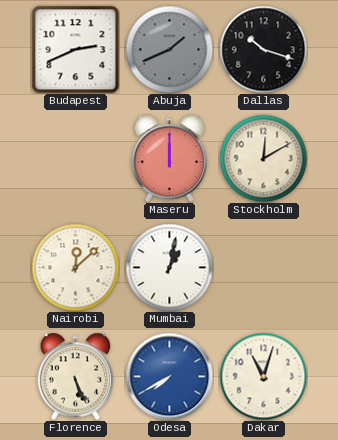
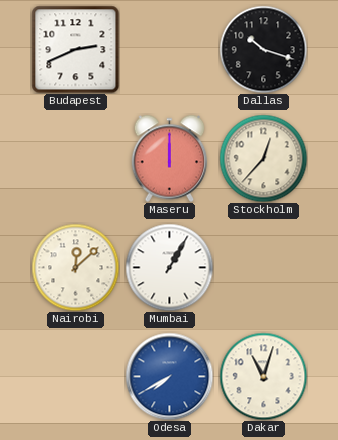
Abuja: 1:41 -> none (169, 49)
Stockholm: 12:10 -> 12:37 (263, 158)
Mumbai: 1:02 -> 1:05 (169, 267)
Florence: 5:26 -> none (76, 376)
